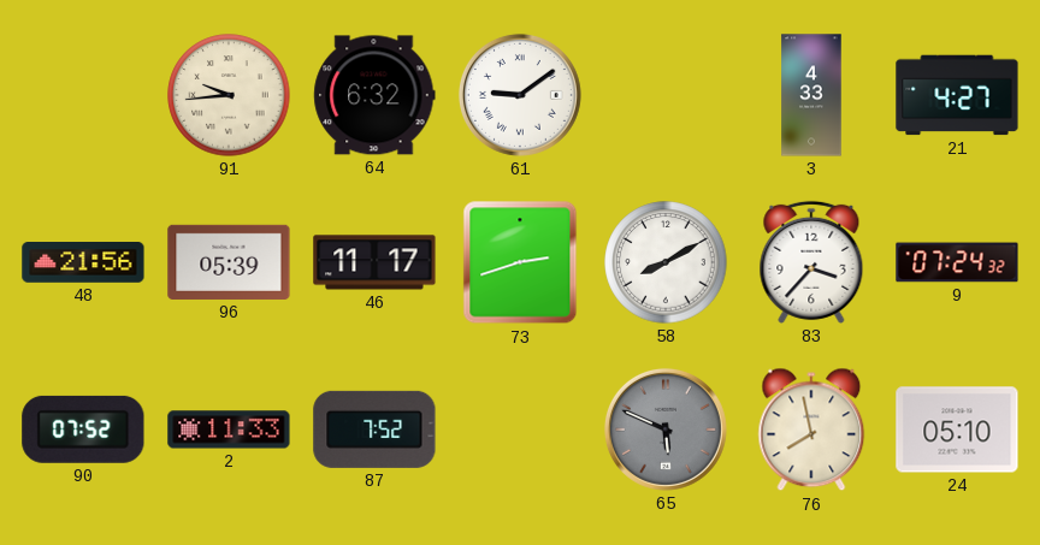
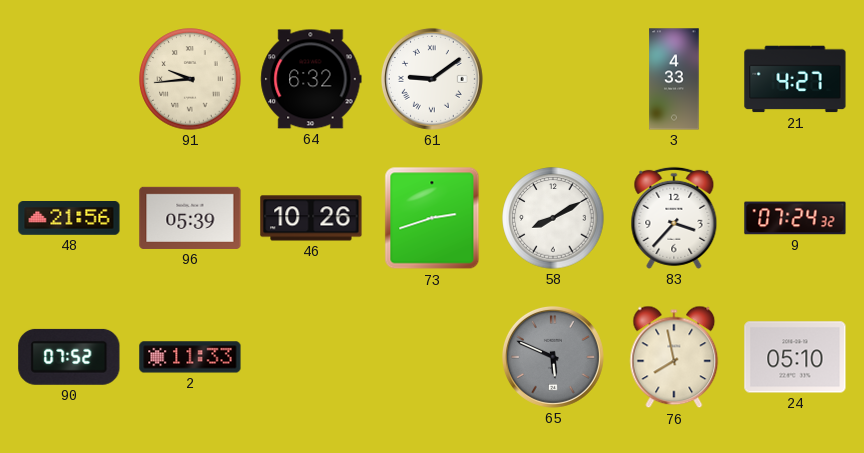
46: 11:17 -> 10:26 (311, 218)
87: 7:52 -> none (374, 430)
